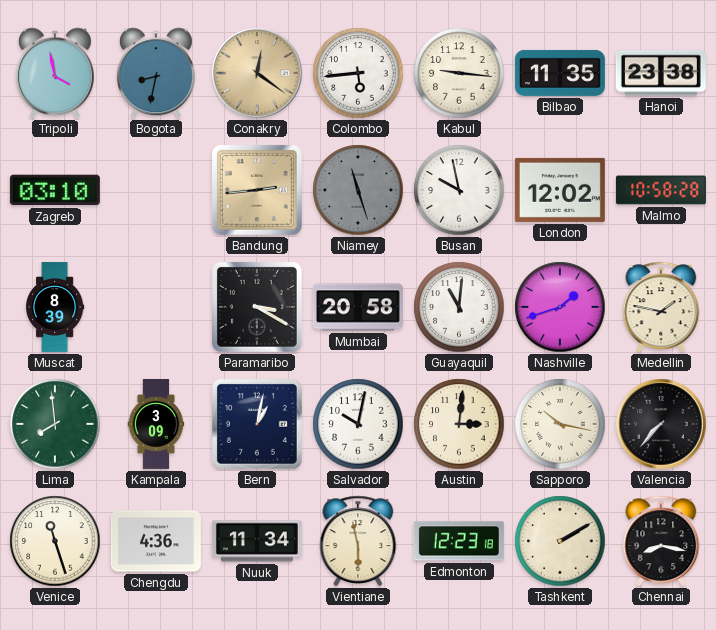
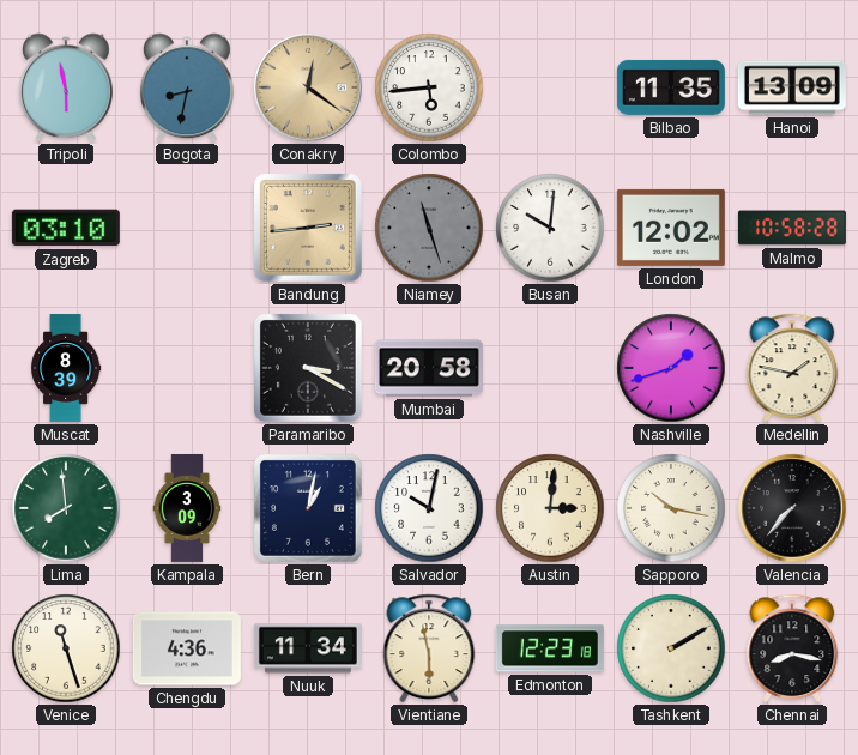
Tripoli: 3:58 -> 5:58 (66, 87)
Kabul: 9:16 -> none (459, 73)
Hanoi: 23:38 -> 13:09 (792, 87)
Busan: 9:58 -> 10:01 (550, 228)
Guayaquil: 11:01 -> none (459, 307)
